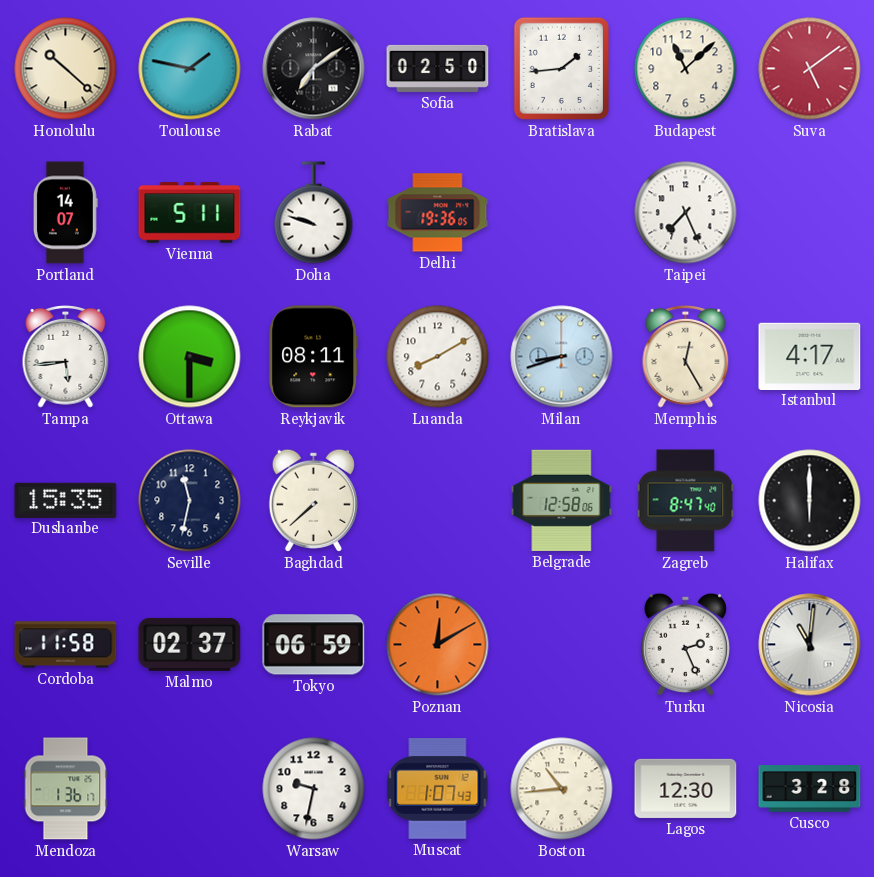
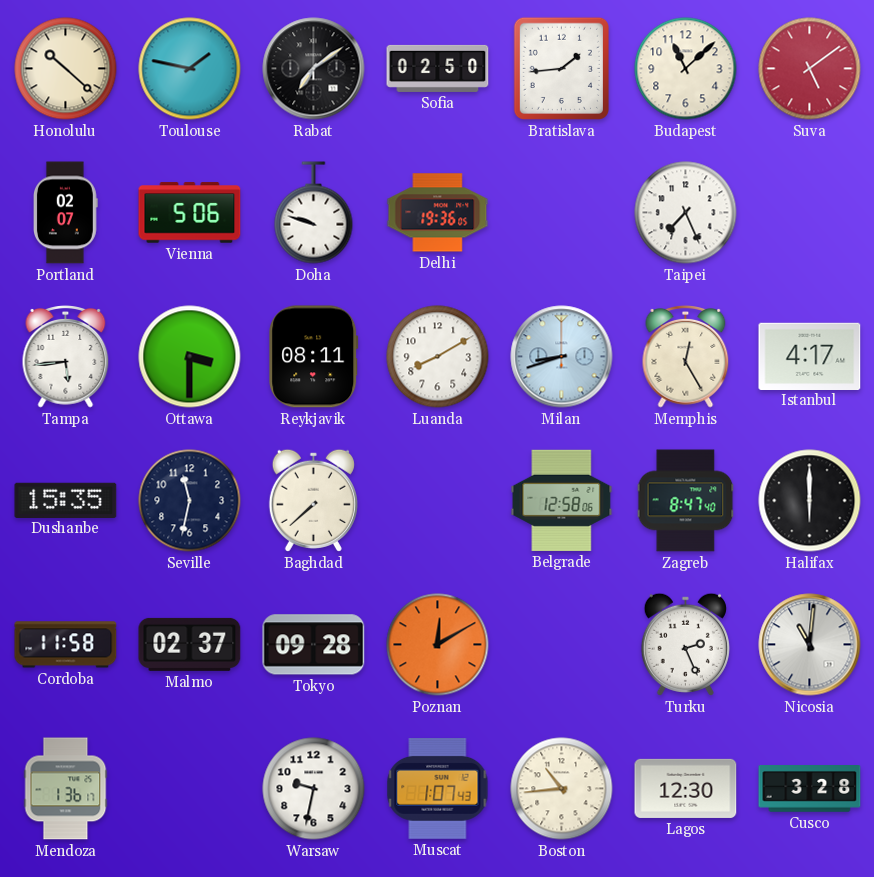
Portland: 14:07 -> 02:07 (66, 213)
Vienna: 5:11 -> 5:06 (190, 213)
Tokyo: 06:59 -> 09:28 (314, 645)
